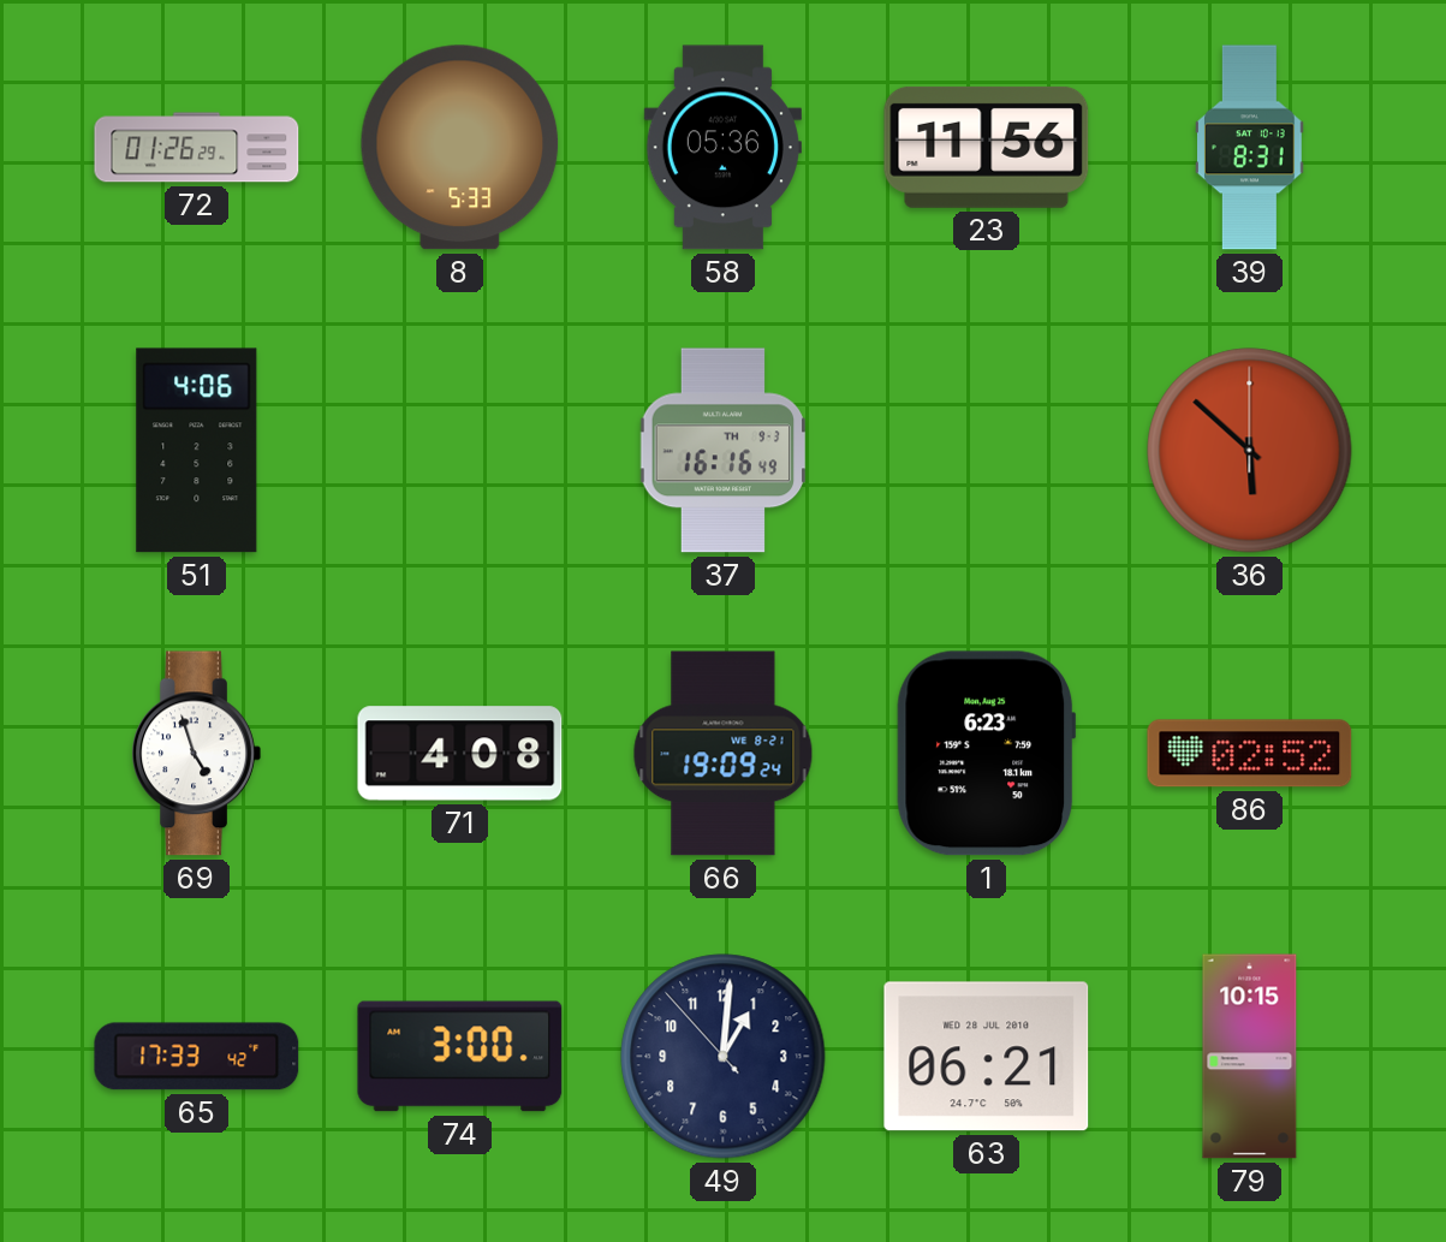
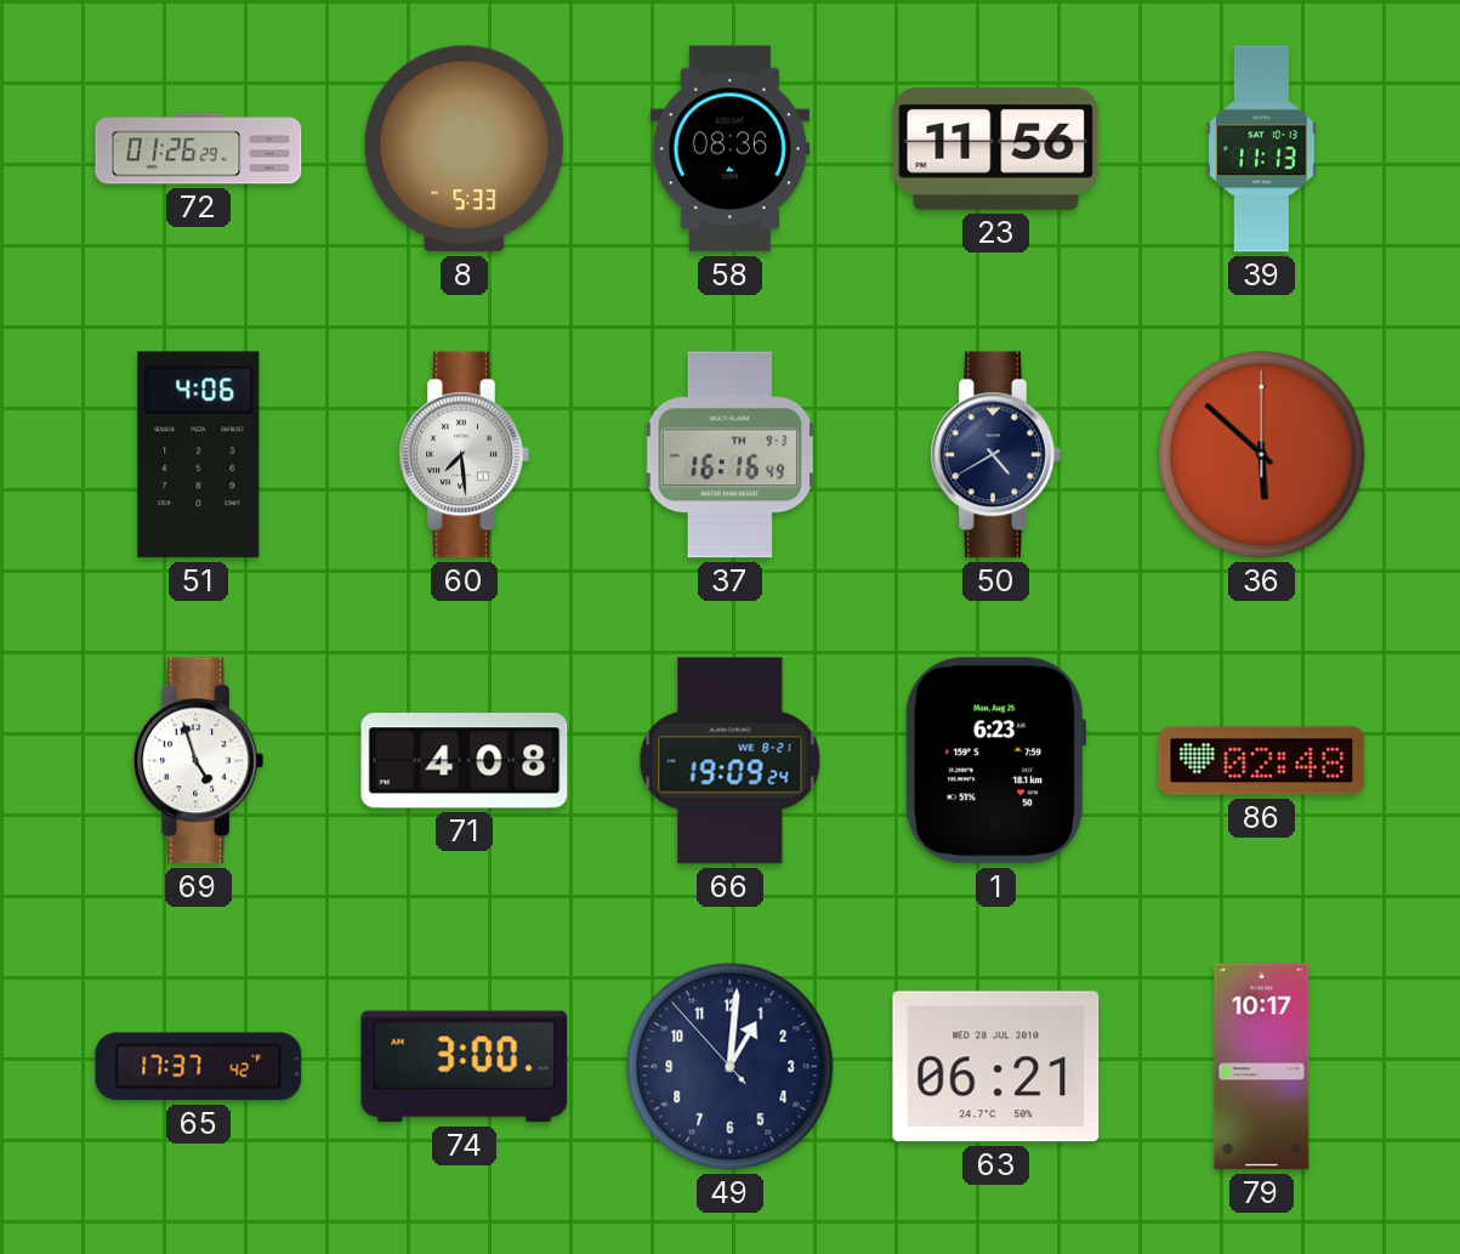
58: 05:36 -> 08:36 (729, 149)
39: 8:31 -> 11:13 (1262, 149)
60: none -> 7:29 (464, 455)
50: none -> 4:40 (995, 455)
86: 02:52 -> 02:48 (1262, 761)
65: 17:33 -> 17:37 (199, 1067)
79: 10:15 -> 10:17 (1262, 1067)
